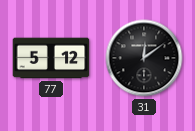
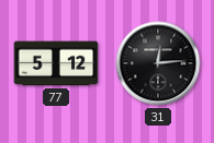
31: 12:09 -> 12:14 (158, 63)
